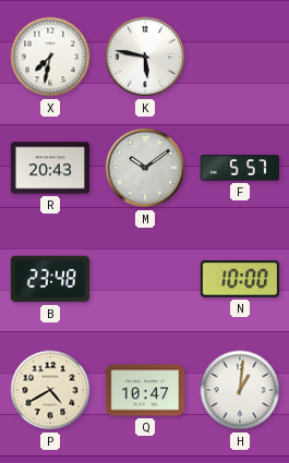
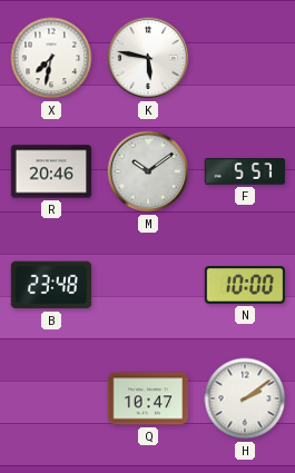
R: 20:43 -> 20:46 (51, 171)
P: 4:40 -> none (50, 390)
H: 1:01 -> 2:09 (245, 398)
